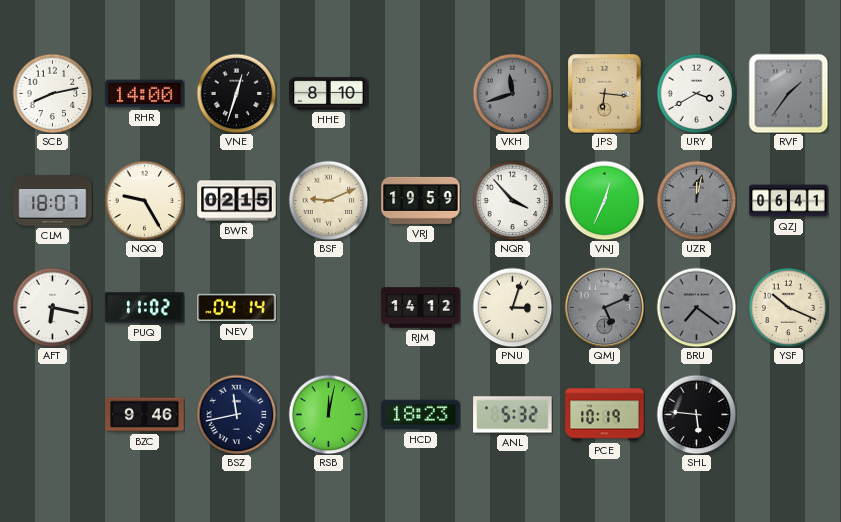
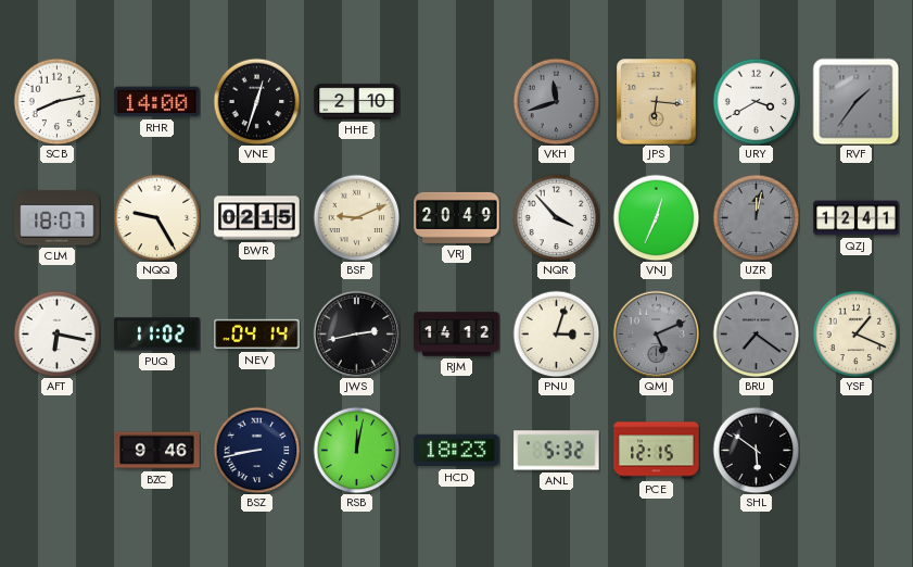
HHE: 8:10 -> 2:10 (357, 102)
VRJ: 19:59 -> 20:49 (457, 217)
QZJ: 06:41 -> 12:41 (857, 218)
JWS: none -> 2:43 (356, 333)
YSF: 10:19 -> 1:19 (855, 333)
BSZ: 11:43 -> 8:43 (256, 450)
PCE: 10:19 -> 12:15 (657, 451)
SHL: 5:46 -> 5:51 (756, 450)
